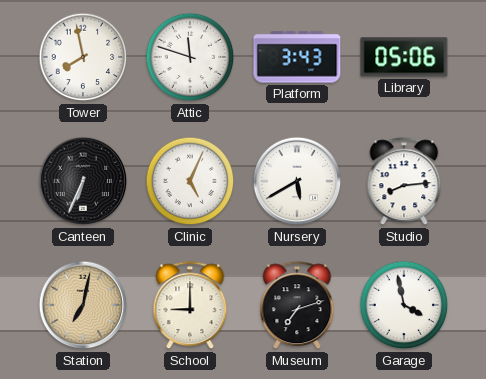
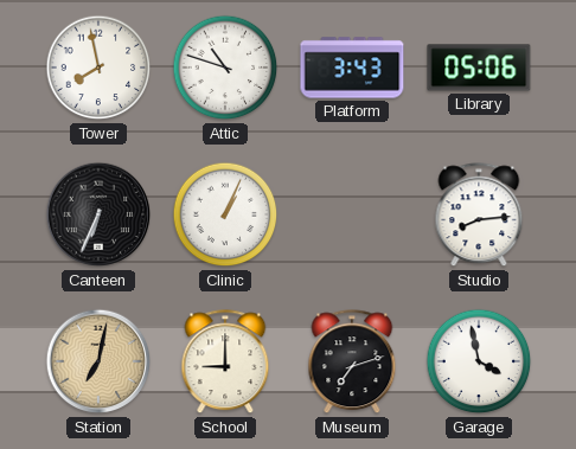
Attic: 11:48 -> 10:48 (225, 68)
Clinic: 5:04 -> 1:04 (225, 214)
Nursery: 5:40 -> none (297, 181)
